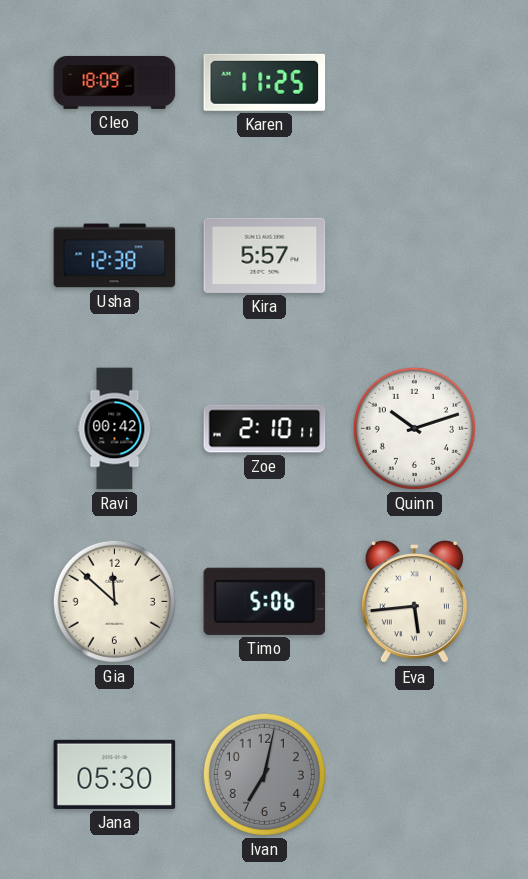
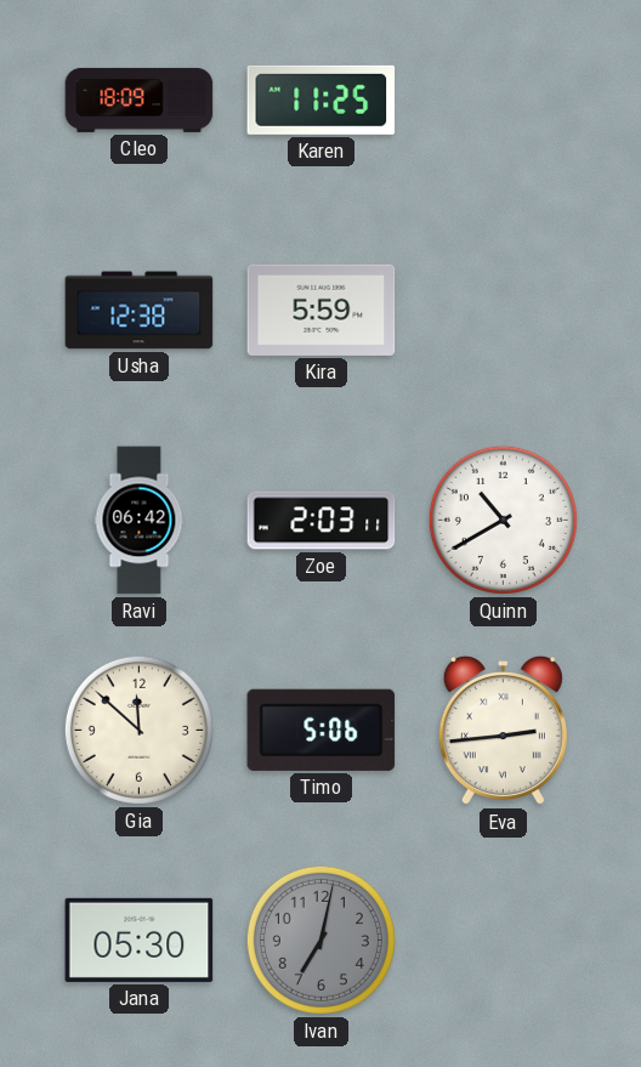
Kira: 5:57 -> 5:59 (322, 310)
Ravi: 00:42 -> 06:42 (140, 521)
Zoe: 2:10 -> 2:03 (322, 521)
Quinn: 10:12 -> 10:40 (503, 520)
Eva: 5:44 -> 2:44 (503, 731)
